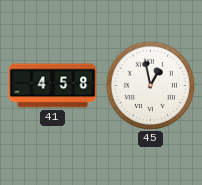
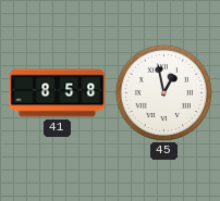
41: 4:58 -> 8:58 (58, 93)
